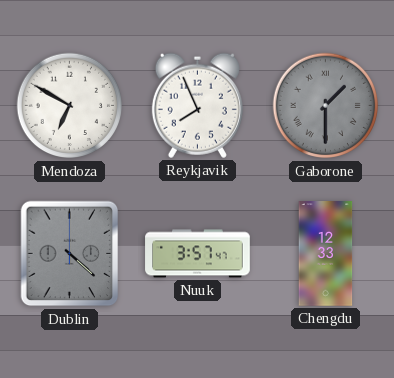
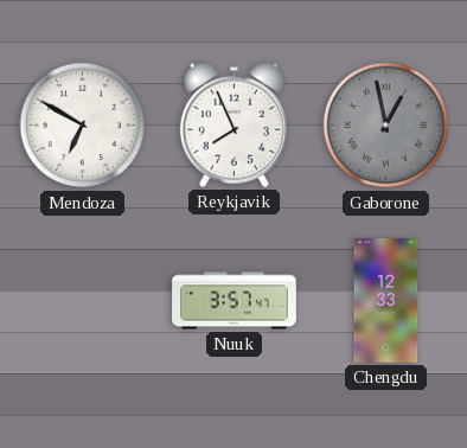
Gaborone: 1:30 -> 12:58 (386, 126)
Dublin: 4:22 -> none (70, 254)
